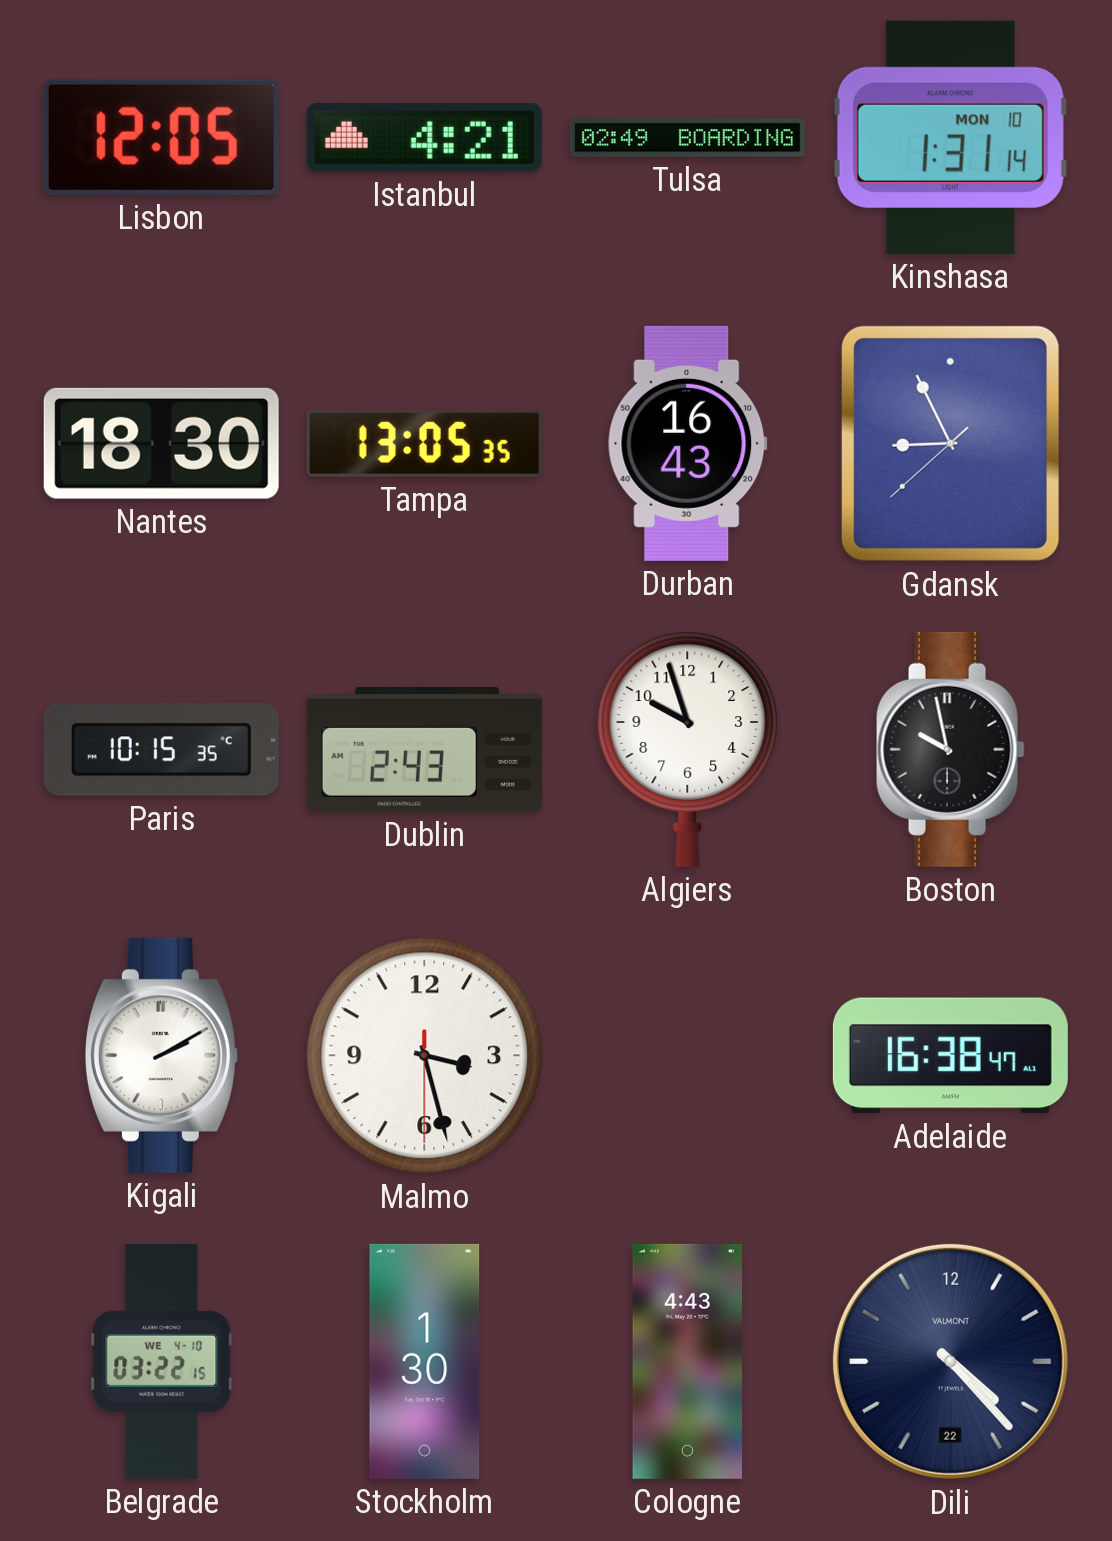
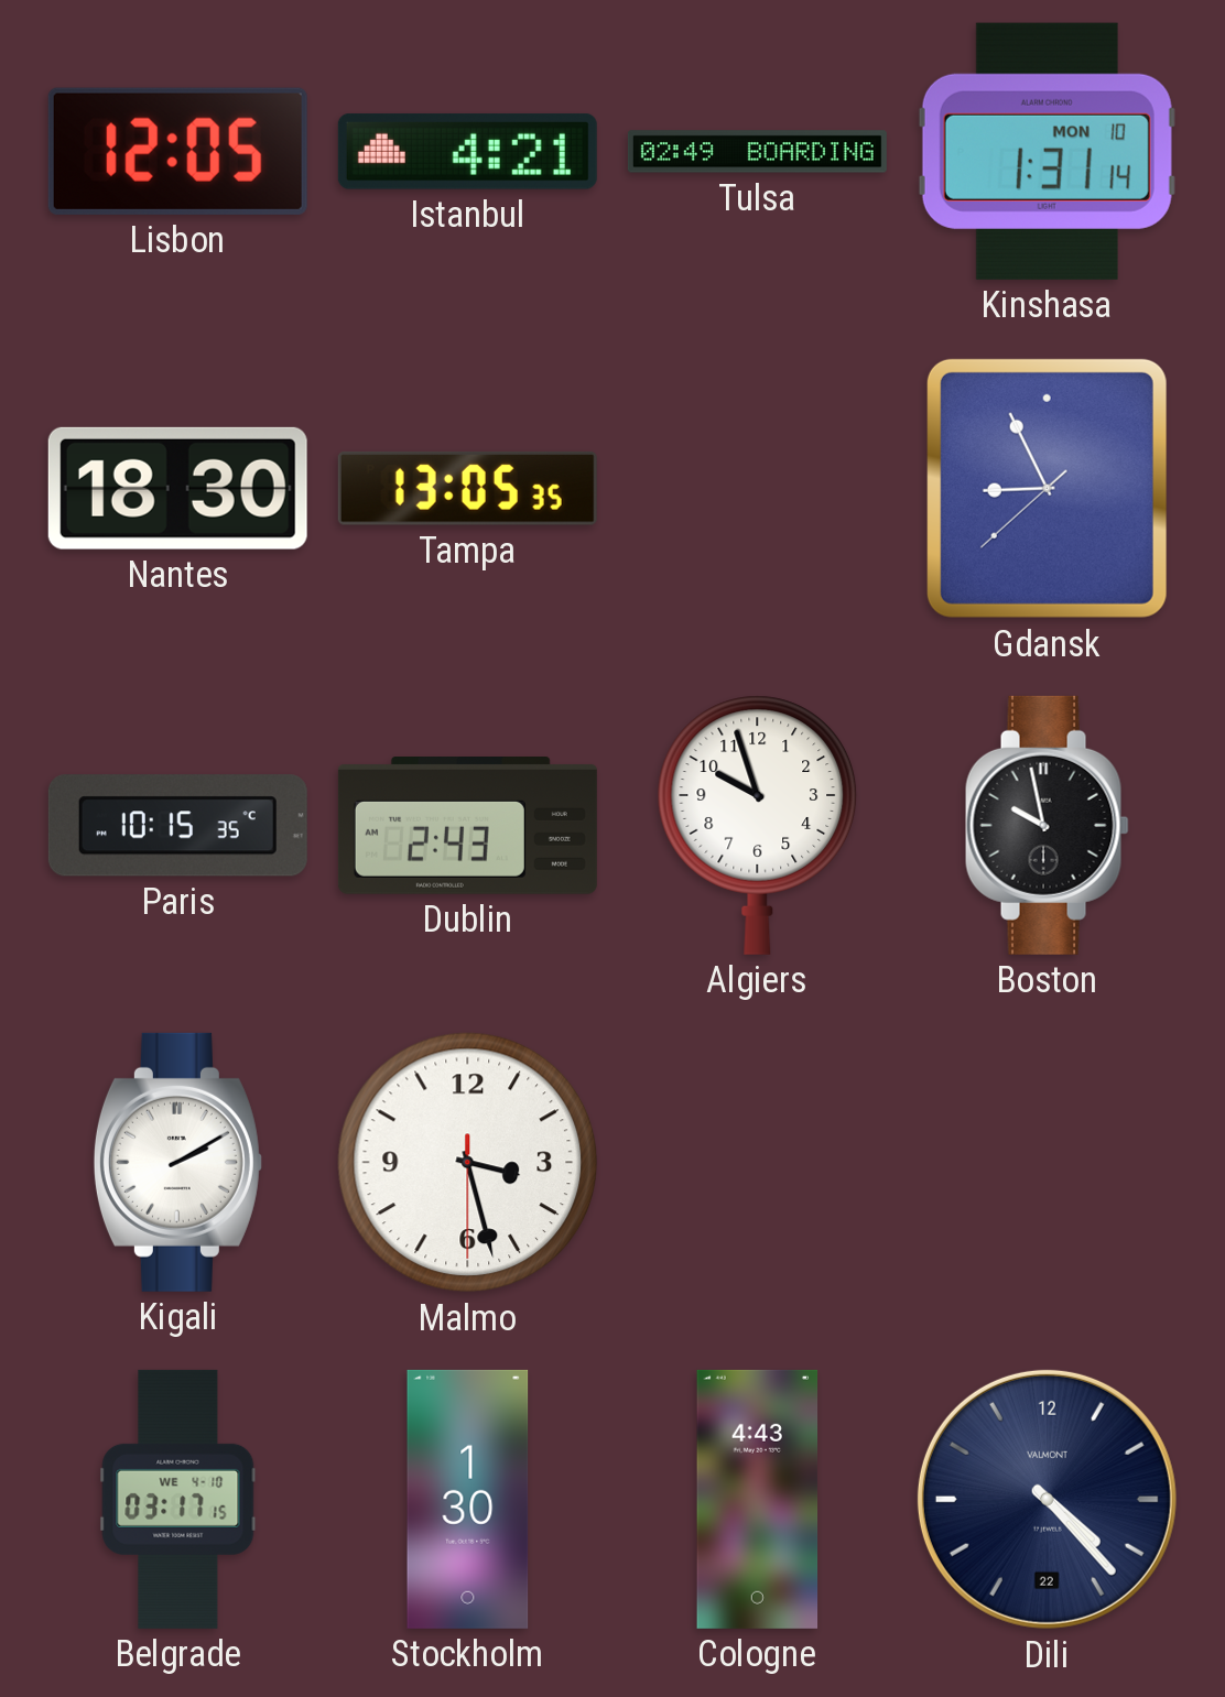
Durban: 16:43 -> none (688, 443)
Adelaide: 16:38 -> none (950, 1056)
Belgrade: 03:22 -> 03:17 (178, 1499)
